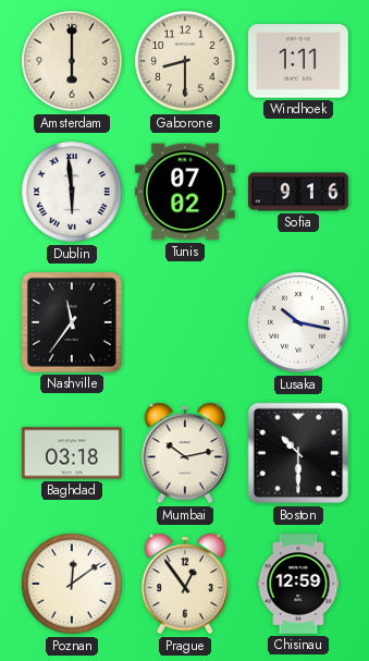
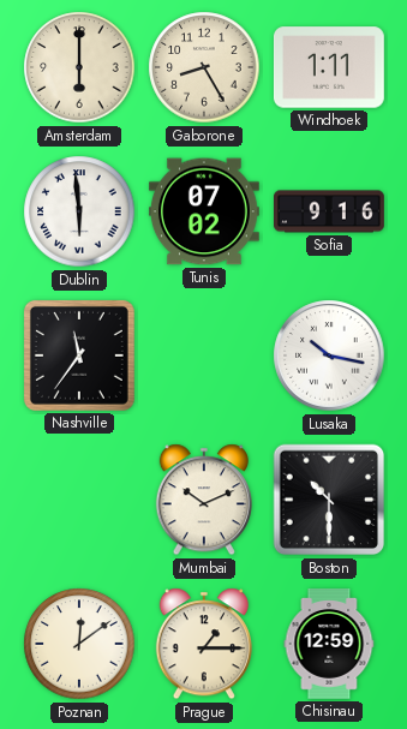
Gaborone: 8:30 -> 8:25 (204, 67)
Baghdad: 03:18 -> none (72, 453)
Mumbai: 10:13 -> 10:11 (204, 500)
Prague: 12:54 -> 1:15 (204, 644)
